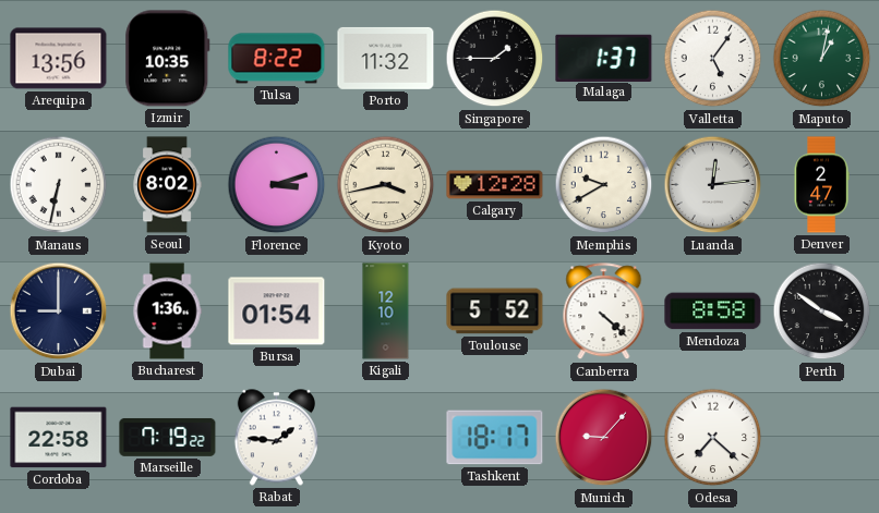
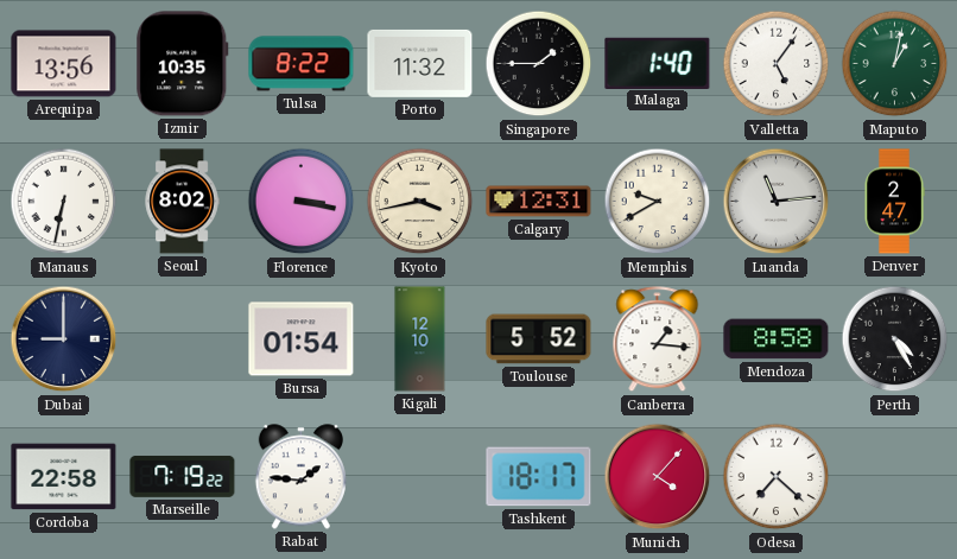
Malaga: 1:37 -> 1:40 (658, 63)
Florence: 3:12 -> 3:17 (302, 202)
Calgary: 12:28 -> 12:31 (539, 202)
Luanda: 12:14 -> 11:14 (777, 202)
Bucharest: 1:36 -> none (167, 312)
Canberra: 4:22 -> 1:16 (658, 339)
Perth: 3:51 -> 4:25 (895, 339)
Munich: 9:07 -> 4:07 (658, 477)
